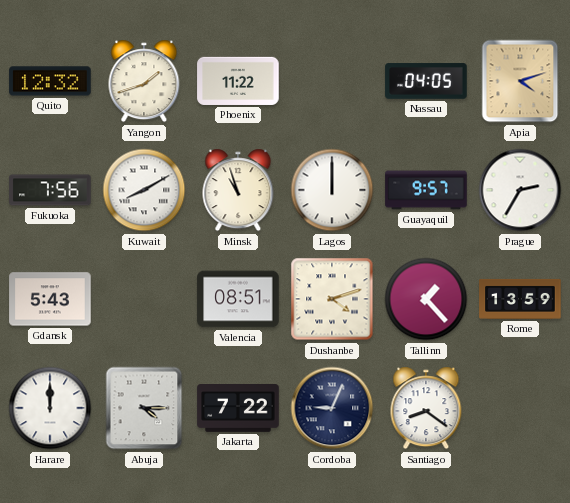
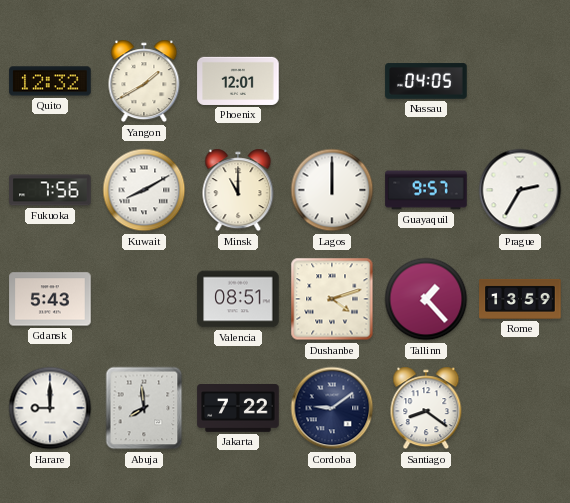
Yangon: 1:42 -> 1:40 (144, 81)
Phoenix: 11:22 -> 12:01 (238, 81)
Apia: 4:12 -> none (520, 81)
Minsk: 10:57 -> 11:00 (238, 190)
Harare: 12:00 -> 9:00 (50, 408)
Abuja: 4:15 -> 7:59 (144, 408)
Cordoba: 9:04 -> 9:09 (332, 408)
